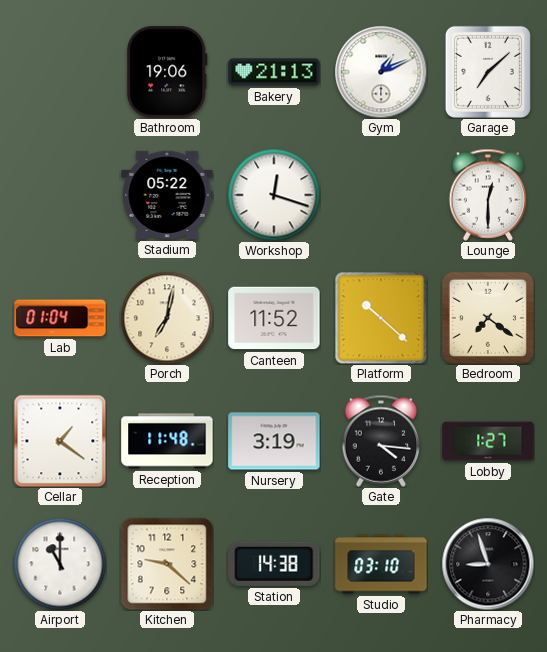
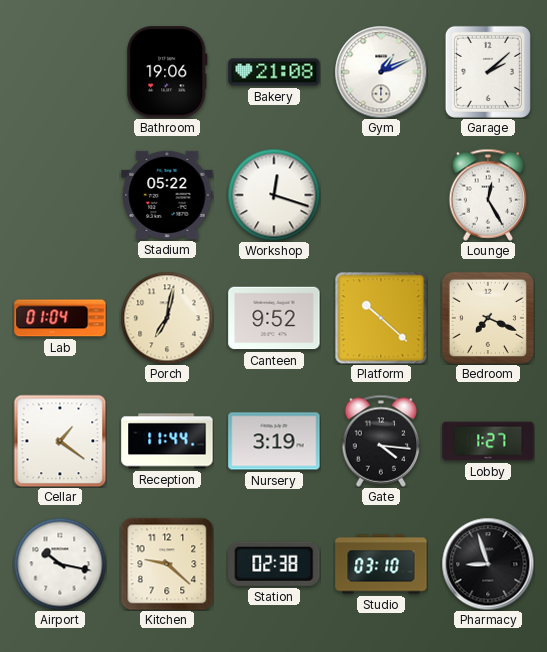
Bakery: 21:13 -> 21:08 (274, 72)
Garage: 7:08 -> 2:08 (488, 72)
Lounge: 12:30 -> 12:25 (488, 195)
Canteen: 11:52 -> 9:52 (274, 318)
Bedroom: 7:21 -> 7:19 (488, 318)
Reception: 11:48 -> 11:44 (167, 441)
Airport: 11:00 -> 10:17 (60, 564)
Station: 14:38 -> 02:38 (274, 564)
